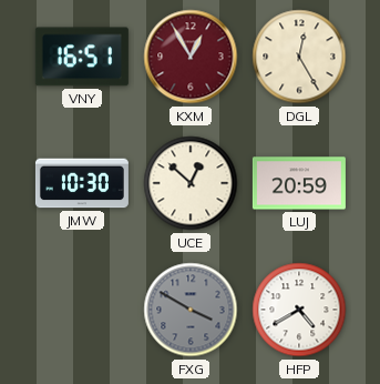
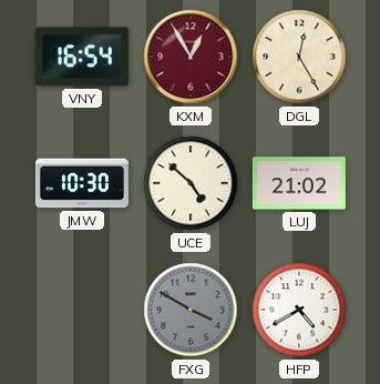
VNY: 16:51 -> 16:54 (82, 57)
UCE: 12:52 -> 4:52 (191, 183)
LUJ: 20:59 -> 21:02 (299, 183)
